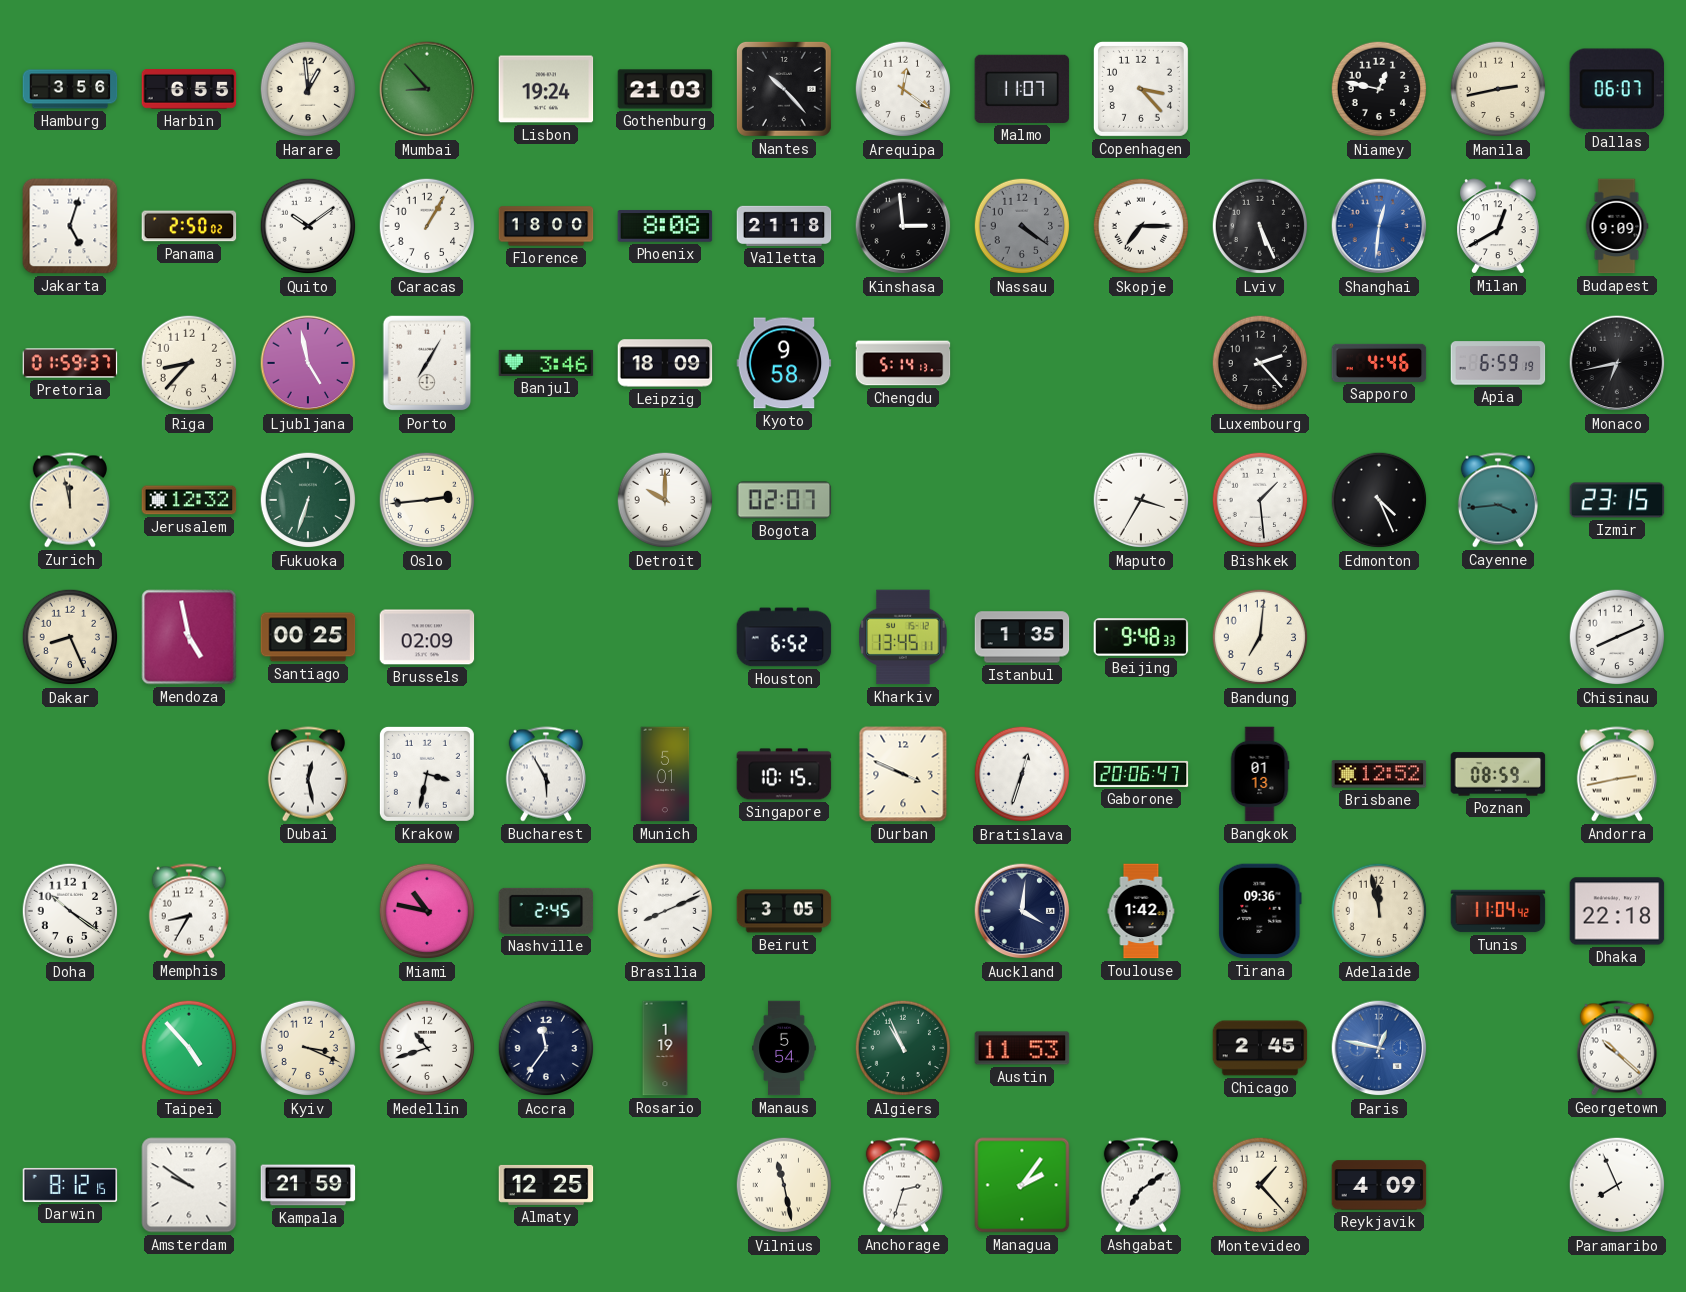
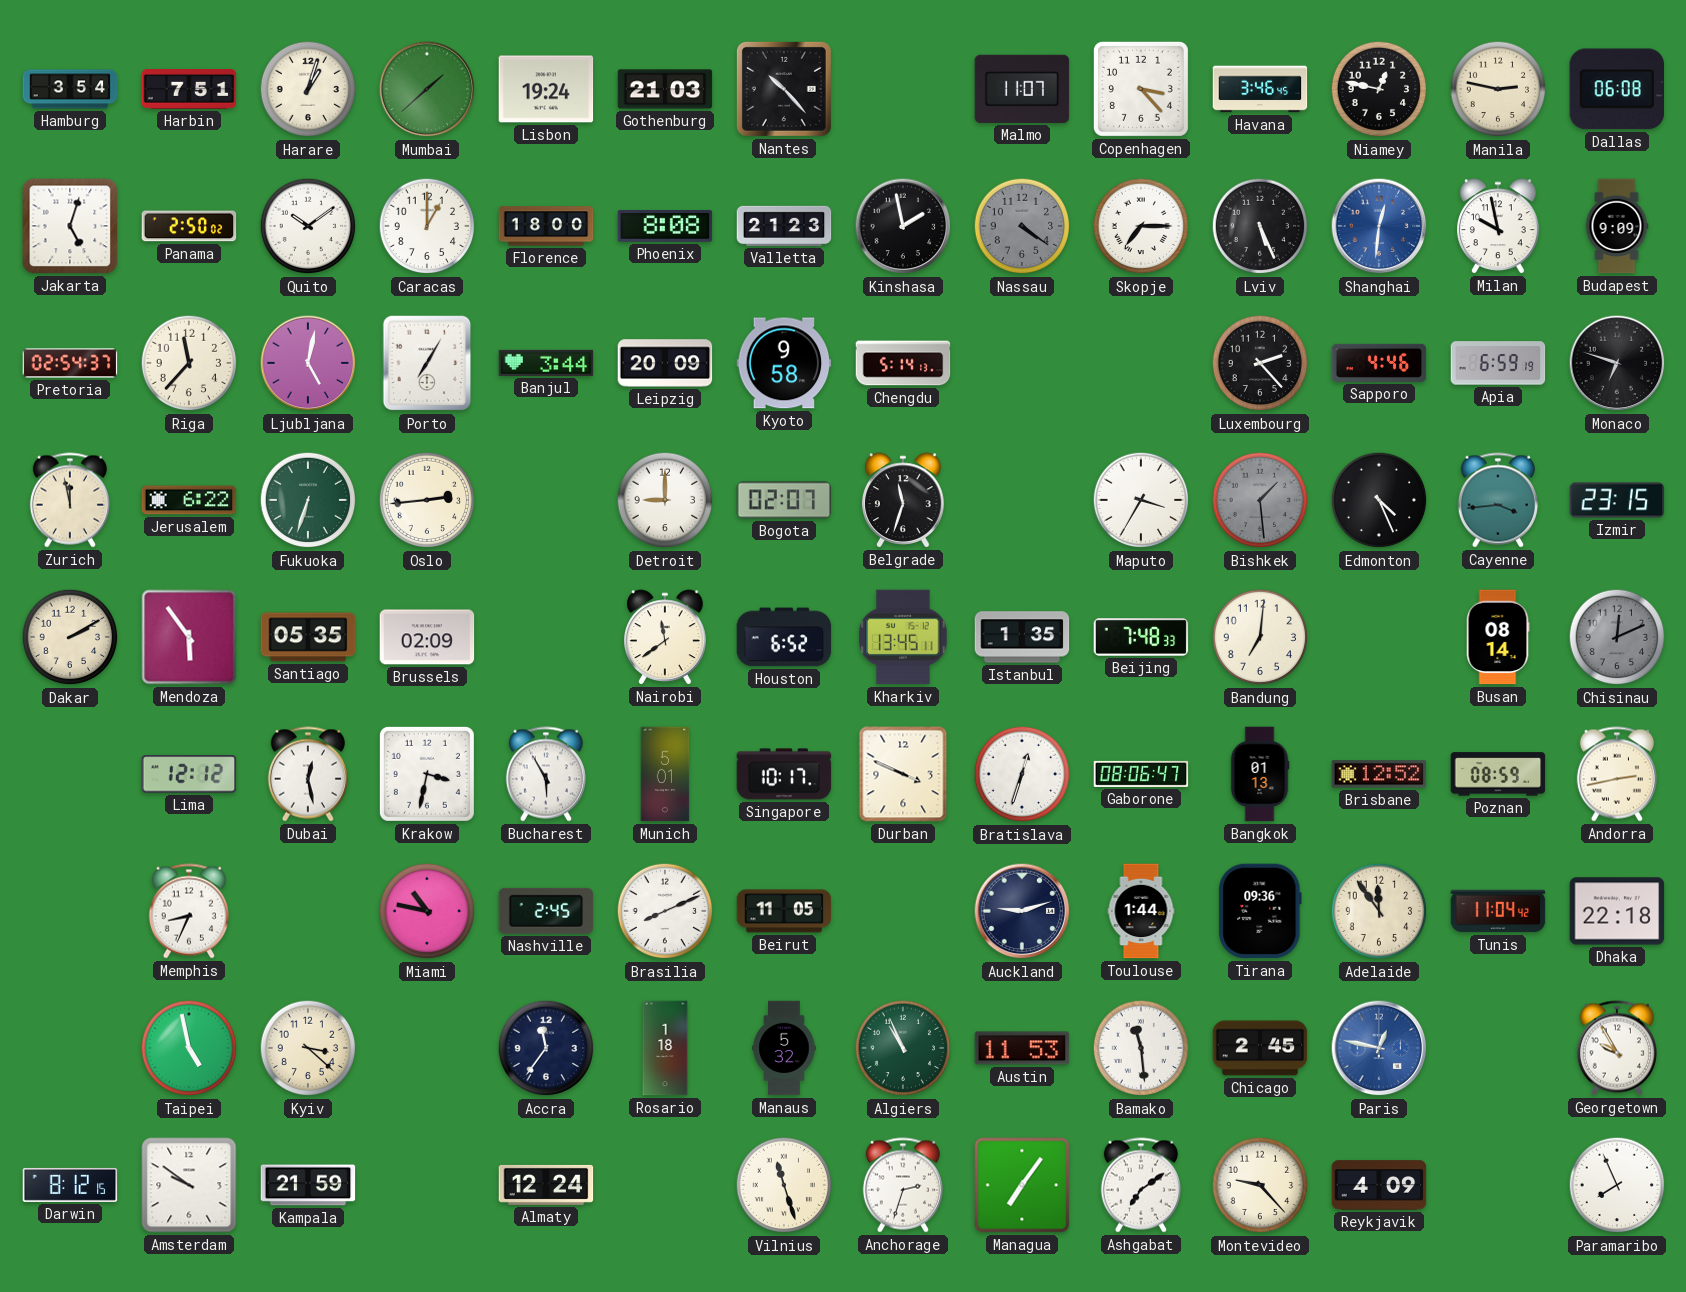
Hamburg: 3:56 -> 3:54 (70, 89)
Harbin: 6:55 -> 7:51 (189, 90)
Harare: 12:59 -> 1:03 (308, 89)
Mumbai: 8:53 -> 1:38 (427, 89)
Arequipa: 12:21 -> none (903, 89)
Havana: none -> 3:46 (1260, 89)
Manila: 2:43 -> 2:47 (1498, 89)
Dallas: 06:07 -> 06:08 (1616, 89)
Caracas: 1:05 -> 1:00 (427, 226)
Valletta: 21:18 -> 21:23 (784, 226)
Kinshasa: 2:59 -> 1:58 (903, 226)
Milan: 12:40 -> 9:58 (1499, 226)
Pretoria: 01:59 -> 02:54 (70, 363)
Riga: 8:37 -> 11:37 (189, 363)
Ljubljana: 4:58 -> 5:02 (308, 363)
Banjul: 3:46 -> 3:44 (546, 363)
Leipzig: 18:09 -> 20:09 (665, 363)
Monaco: 6:43 -> 6:48 (1617, 363)
Jerusalem: 12:32 -> 6:22 (189, 500)
Detroit: 10:00 -> 9:00 (665, 500)
Belgrade: none -> 11:33 (904, 500)
Bishkek dial: white -> grey (1260, 500)
Dakar: 8:26 -> 2:10 (70, 637)
Mendoza: 4:58 -> 5:54 (189, 637)
Santiago: 00:25 -> 05:35 (308, 637)
Nairobi: none -> 11:39 (666, 637)
Beijing: 9:48 -> 7:48 (1141, 637)
Busan: none -> 08:14 (1498, 637)
Chisinau: 8:11 -> 12:11 (1617, 637)
Chisinau dial: white -> grey (1617, 637)
Lima: none -> 12:12 (189, 774)
Singapore: 10:15 -> 10:17 (784, 774)
Gaborone: 20:06 -> 08:06 (1141, 774)
Doha: 10:21 -> none (70, 911)
Memphis: 8:35 -> 8:34 (189, 911)
Beirut: 3:05 -> 11:05 (784, 911)
Auckland: 4:01 -> 9:12 (1022, 911)
Toulouse: 1:42 -> 1:44 (1141, 911)
Adelaide: 11:58 -> 11:54 (1379, 911)
Taipei: 4:53 -> 4:58 (189, 1048)
Kyiv: 3:19 -> 3:22 (308, 1048)
Medellin: 10:42 -> none (427, 1048)
Rosario: 1:19 -> 1:18 (665, 1048)
Manaus: 5:54 -> 5:32 (784, 1048)
Bamako: none -> 11:29 (1141, 1048)
Georgetown: 10:22 -> 9:55 (1617, 1048)
Almaty: 12:25 -> 12:24 (546, 1185)
Vilnius: 11:28 -> 11:27 (784, 1185)
Managua: 2:06 -> 7:06 (1022, 1185)
Montevideo: 1:23 -> 9:23 (1260, 1185)
